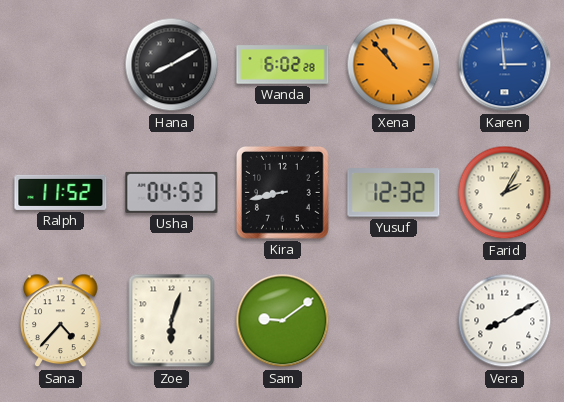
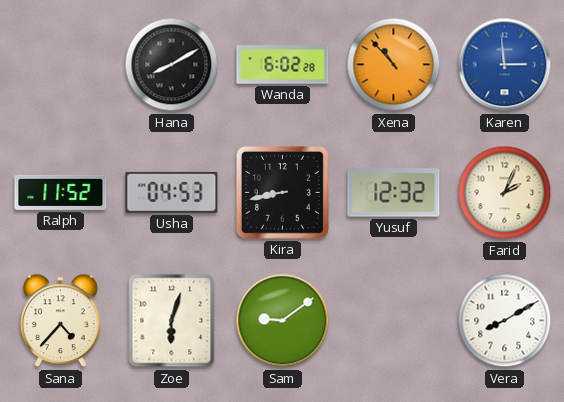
Farid: 2:05 -> 2:04 (505, 193)
